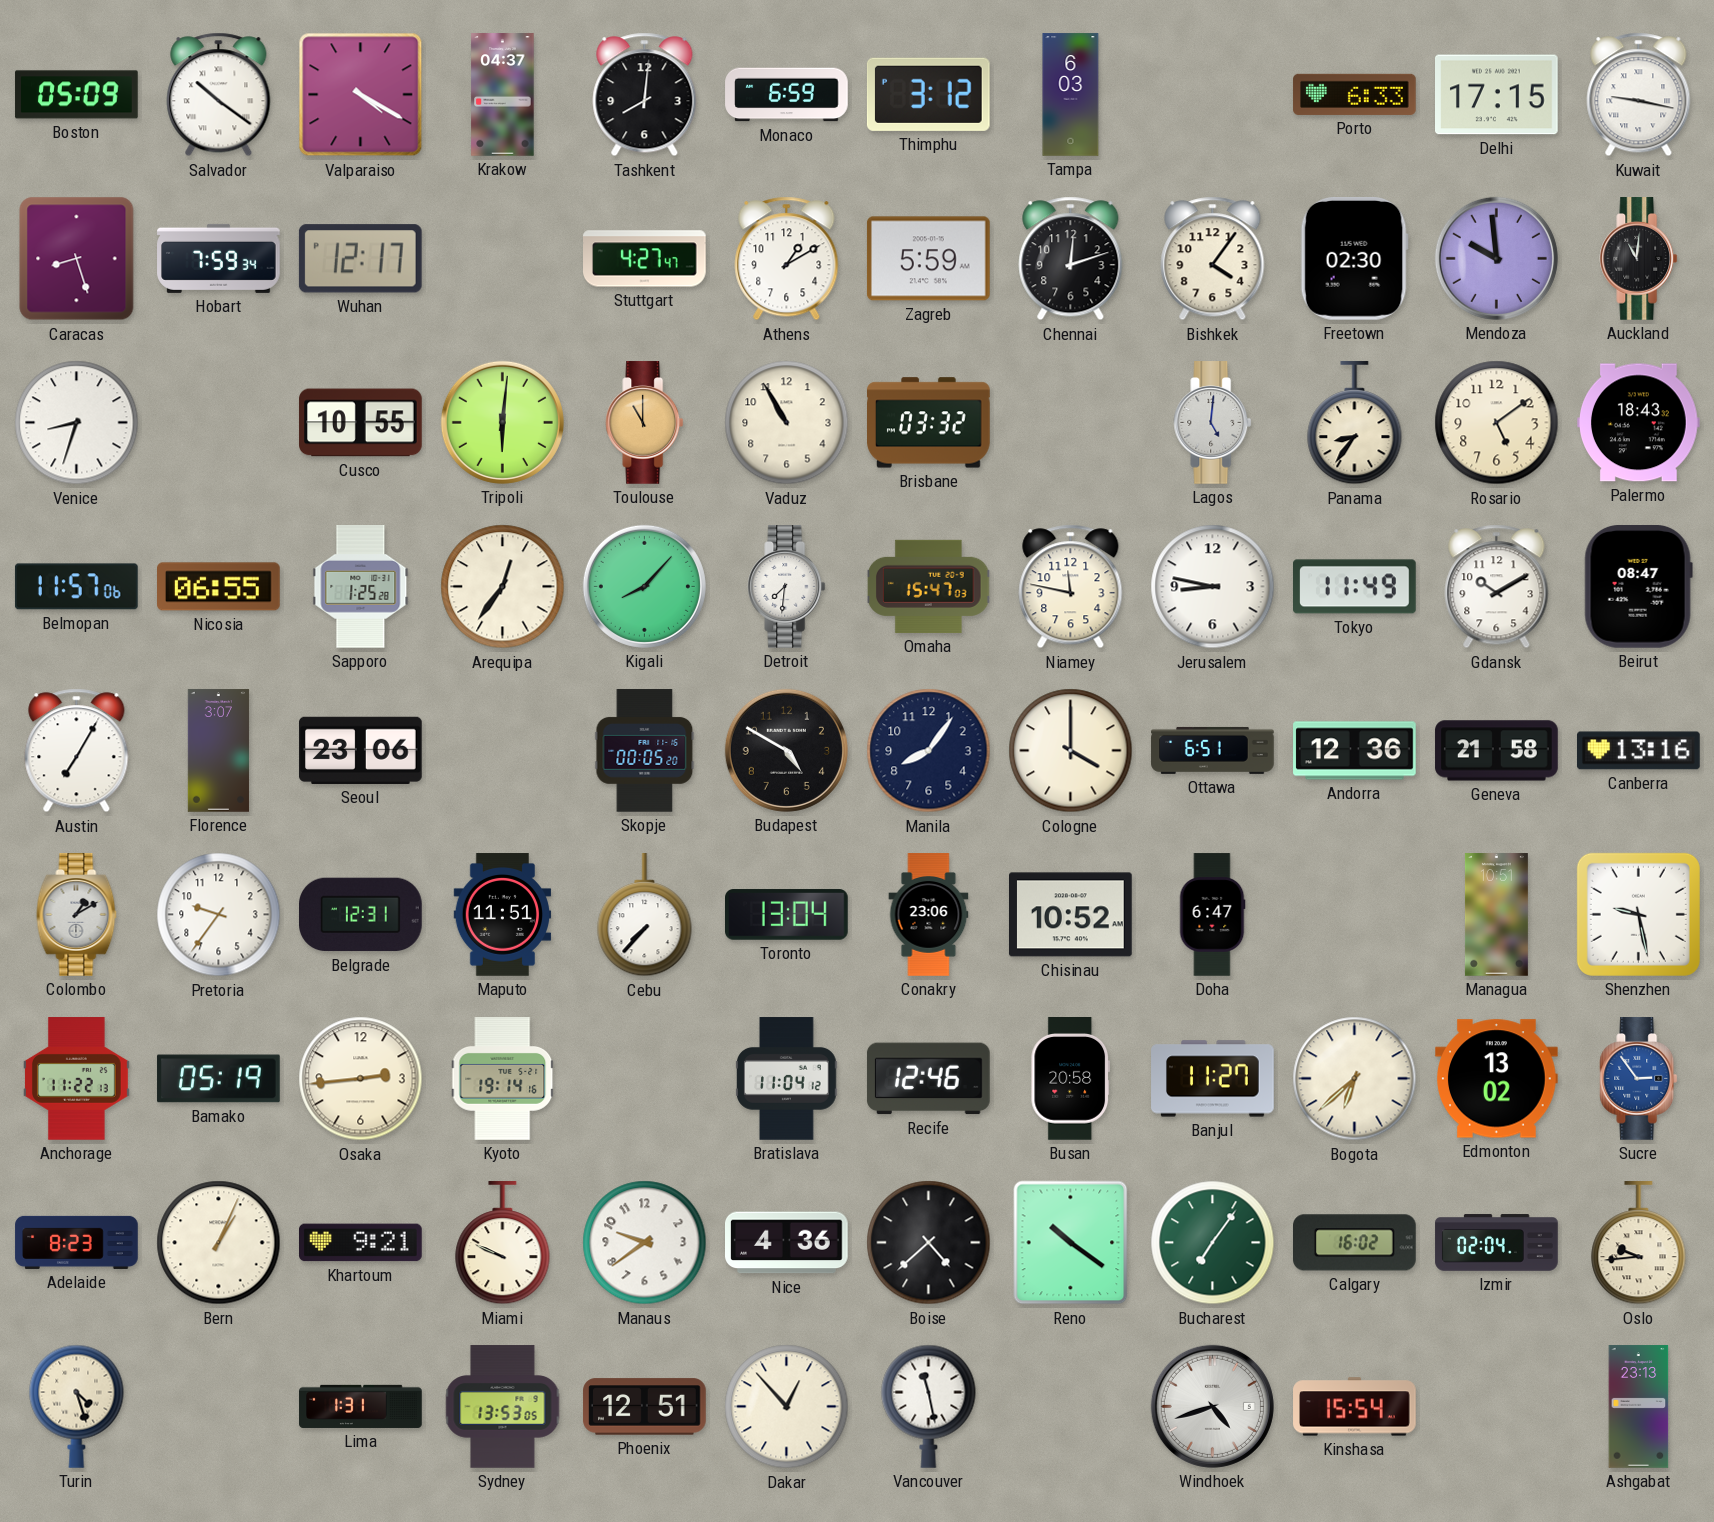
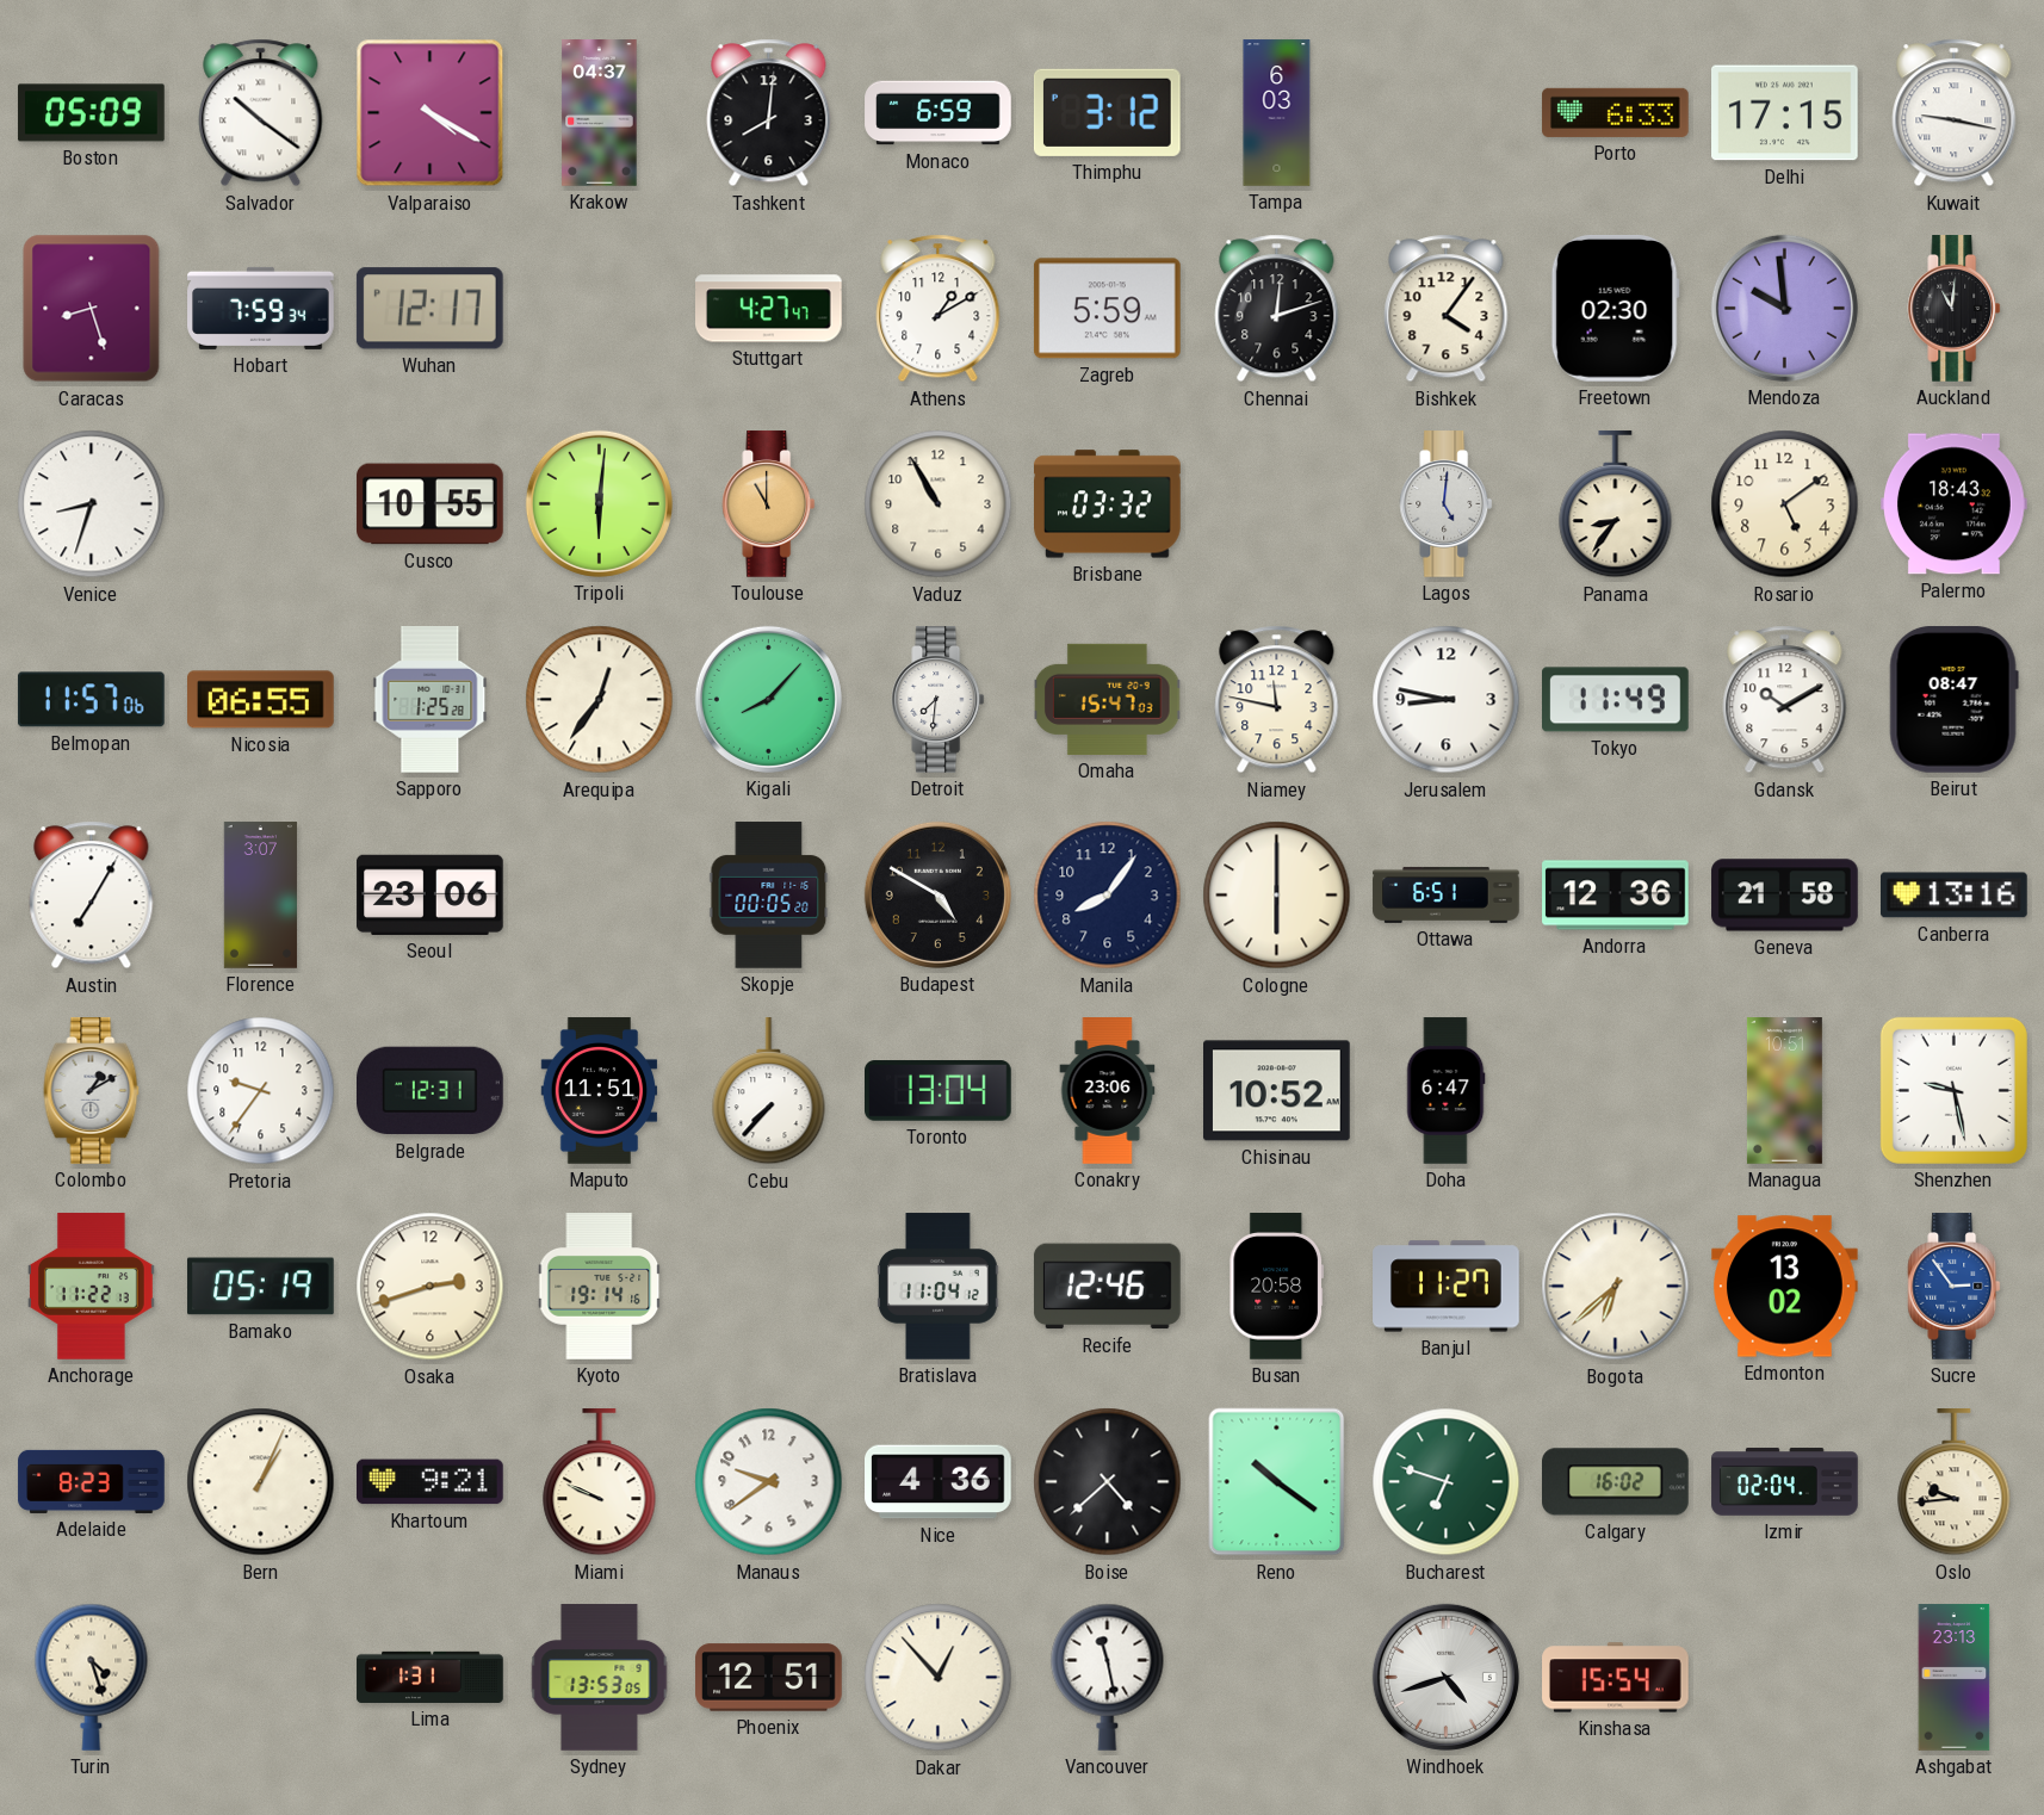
Cologne: 4:00 -> 6:00 (1277, 896)
Osaka: 2:44 -> 2:42 (431, 1287)
Bucharest: 7:06 -> 6:48 (1447, 1482)
